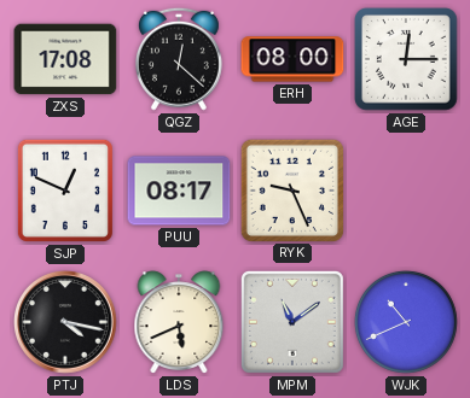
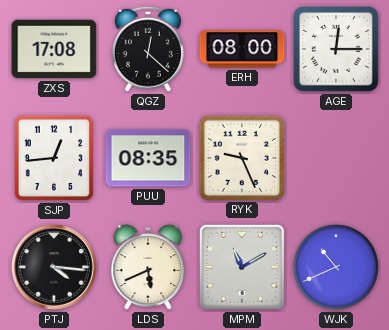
SJP: 12:49 -> 12:44 (54, 158)
PUU: 08:17 -> 08:35 (148, 158)
PTJ: 4:17 -> 4:16 (55, 268)
MPM: 11:09 -> 11:10 (242, 267)
